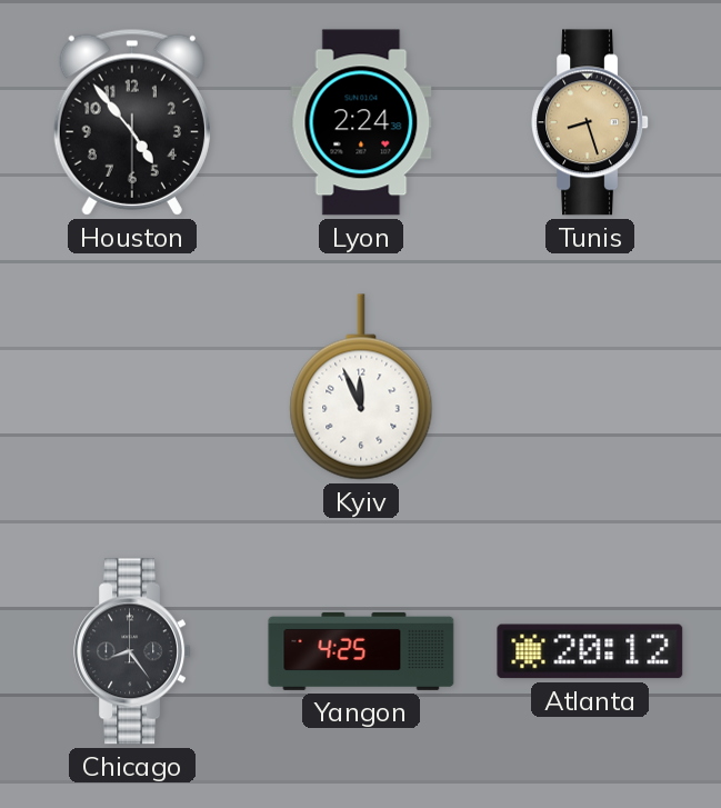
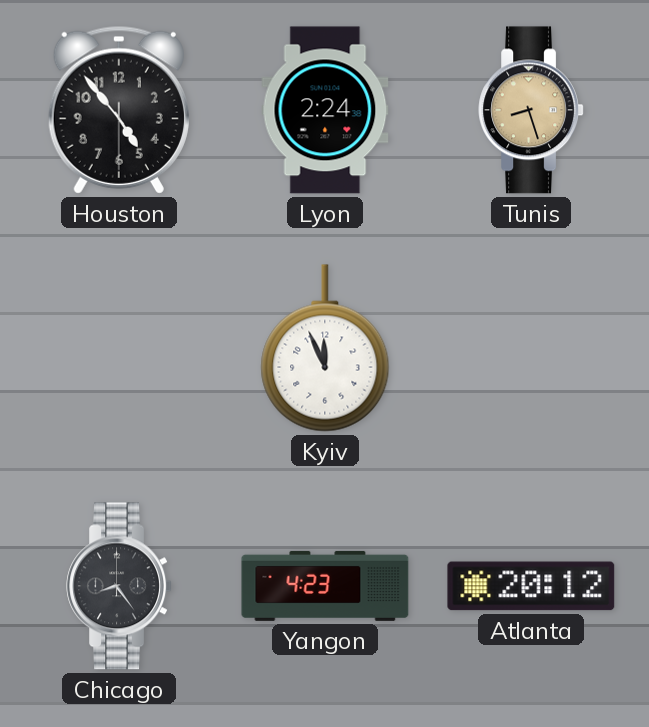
Yangon: 4:25 -> 4:23 (325, 586)
